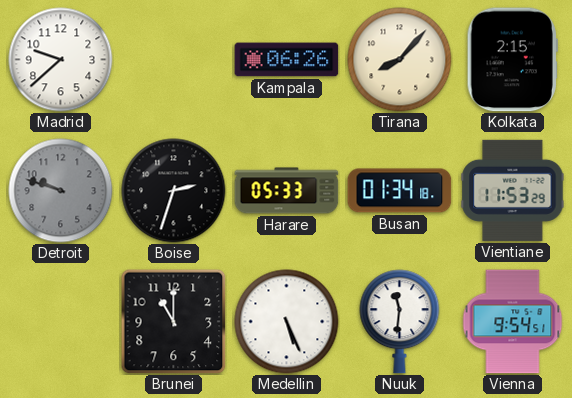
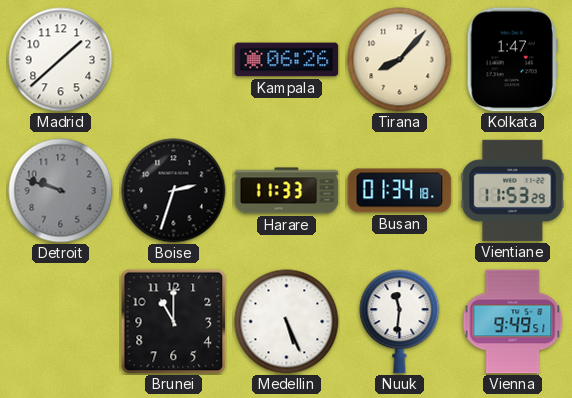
Madrid: 9:38 -> 1:38 (61, 60)
Kolkata: 2:15 -> 1:47 (512, 60)
Harare: 05:33 -> 11:33 (287, 191)
Vienna: 9:54 -> 9:49 (513, 322)
